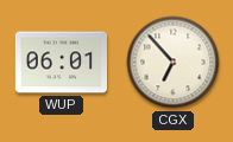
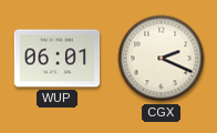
CGX: 6:53 -> 2:19 (162, 59)
